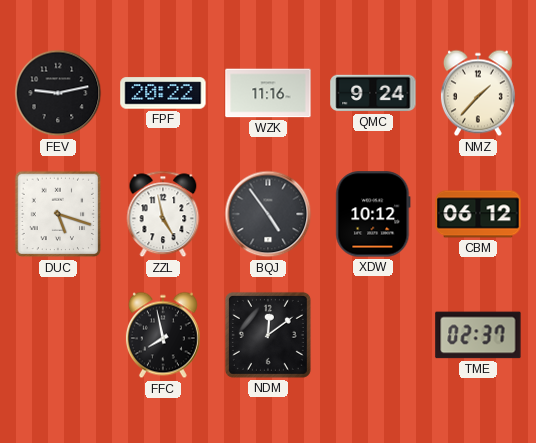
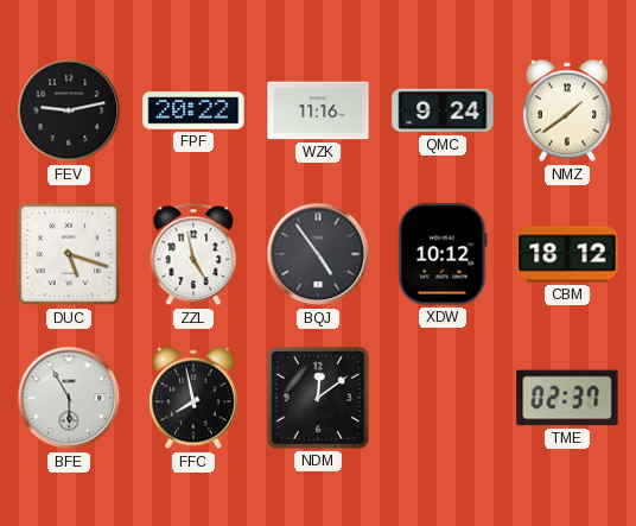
NMZ: 1:37 -> 1:39 (567, 110)
CBM: 06:12 -> 18:12 (567, 254)
BFE: none -> 5:55 (69, 398)
